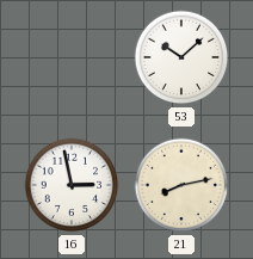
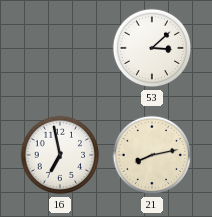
53: 10:08 -> 3:08 (152, 48)
16: 2:58 -> 6:58 (60, 155)
